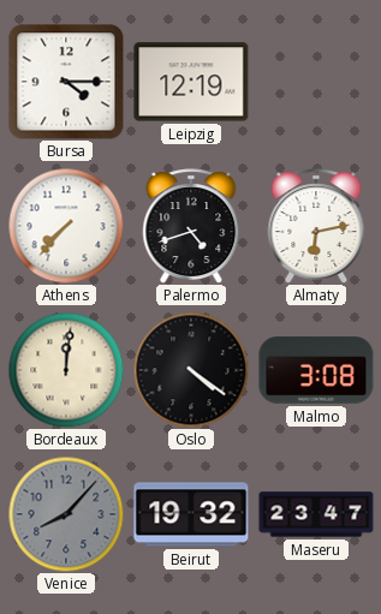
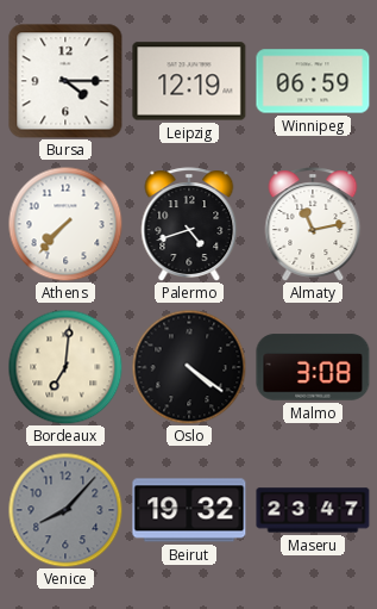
Winnipeg: none -> 06:59 (313, 81)
Almaty: 6:13 -> 11:13 (313, 224)
Bordeaux: 12:01 -> 7:01 (65, 367)
